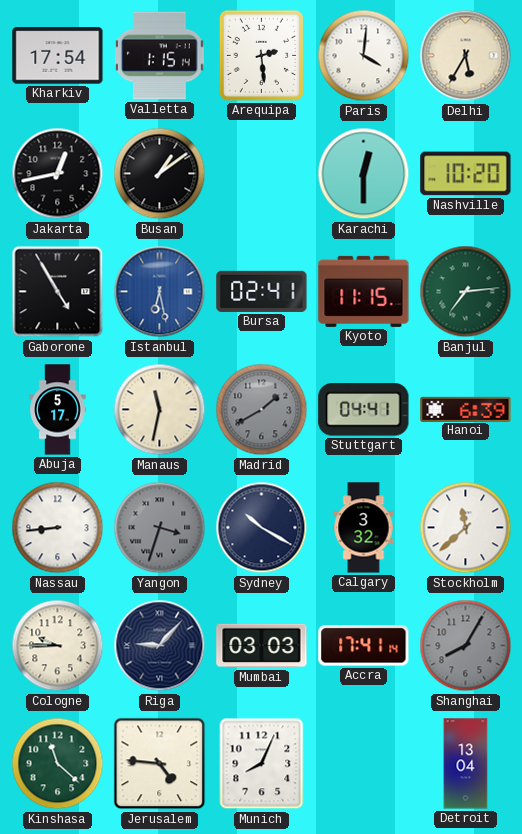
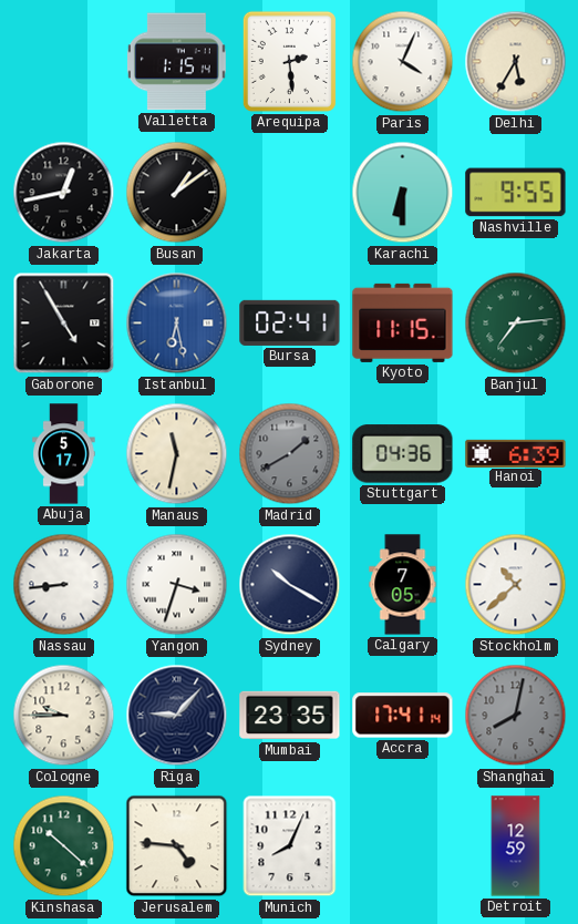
Kharkiv: 17:54 -> none (58, 56)
Paris: 4:01 -> 4:04 (403, 62)
Karachi: 12:30 -> 6:30 (403, 193)
Nashville: 10:20 -> 9:55 (516, 193)
Stuttgart: 04:41 -> 04:36 (403, 454)
Yangon dial: grey -> white (177, 585)
Calgary: 3:32 -> 7:05 (403, 585)
Stockholm: 11:38 -> 10:38 (516, 585)
Mumbai: 03:03 -> 23:35 (290, 716)
Shanghai: 8:05 -> 8:02 (516, 716)
Kinshasa: 11:22 -> 10:22 (64, 846)
Detroit: 13:04 -> 12:59 (516, 846)
